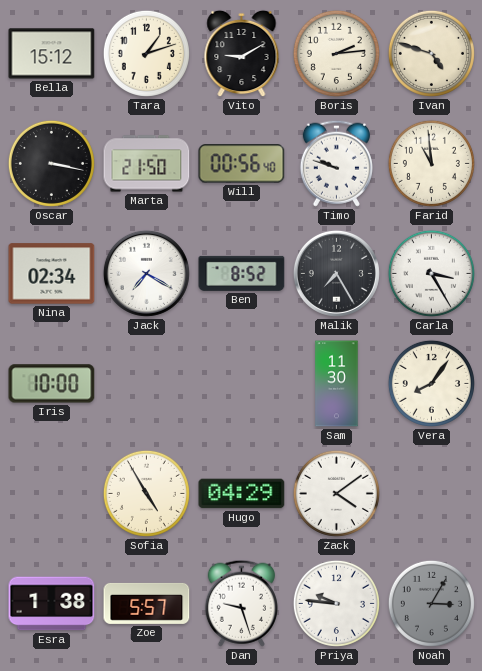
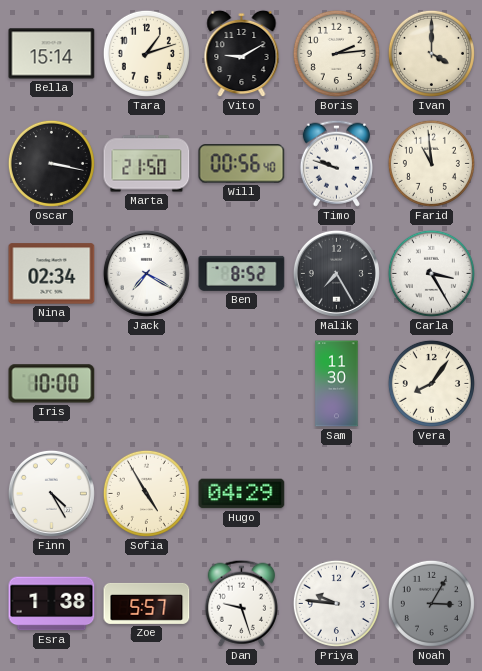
Bella: 15:12 -> 15:14 (52, 54)
Ivan: 4:48 -> 4:00 (431, 53)
Finn: none -> 4:25 (51, 493)
Zack: 4:09 -> none (336, 493)
